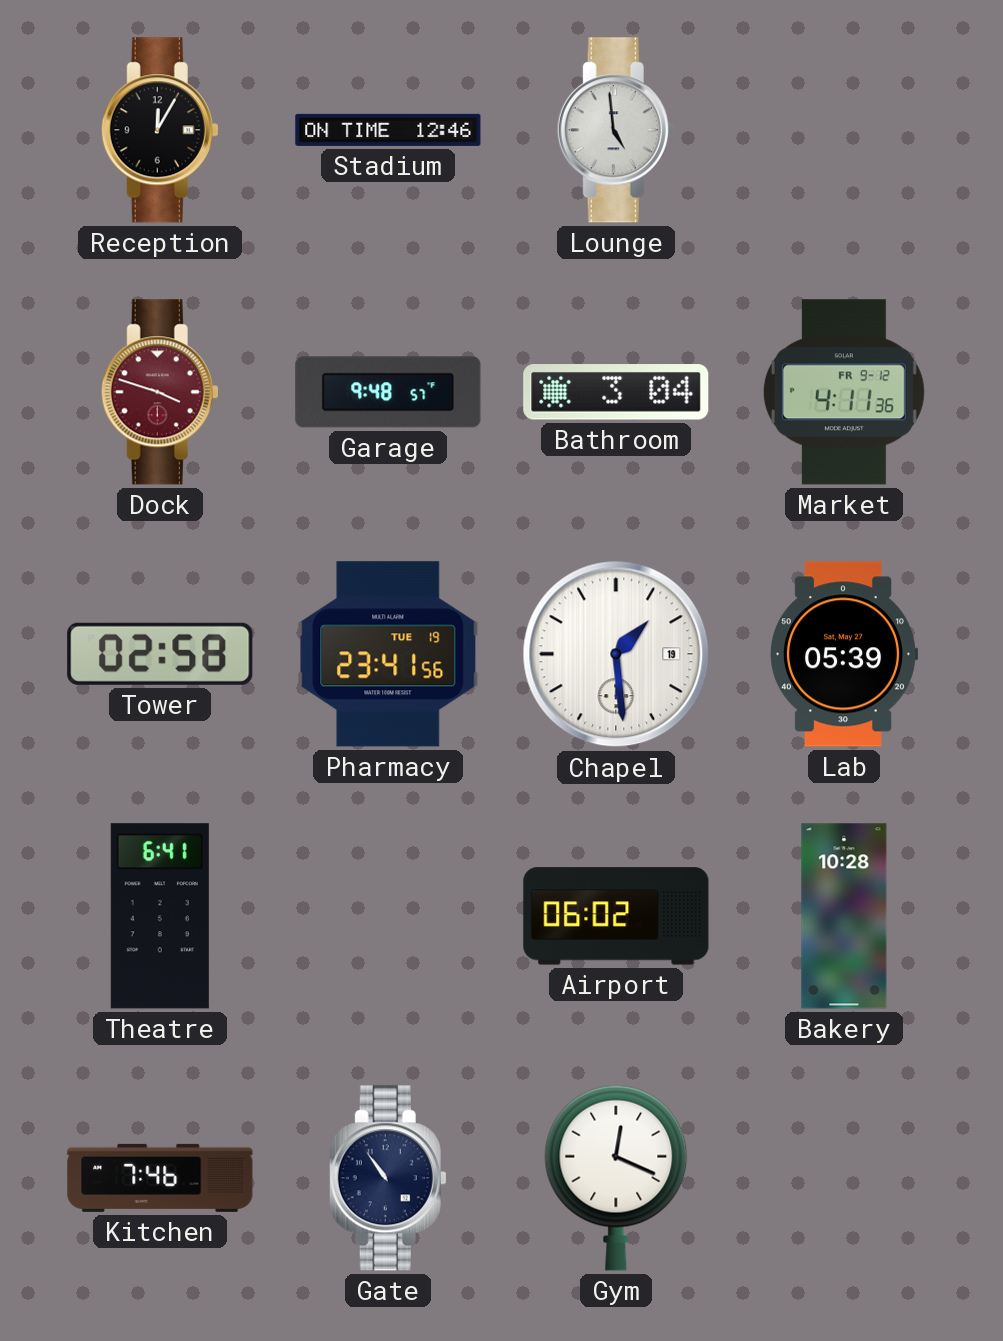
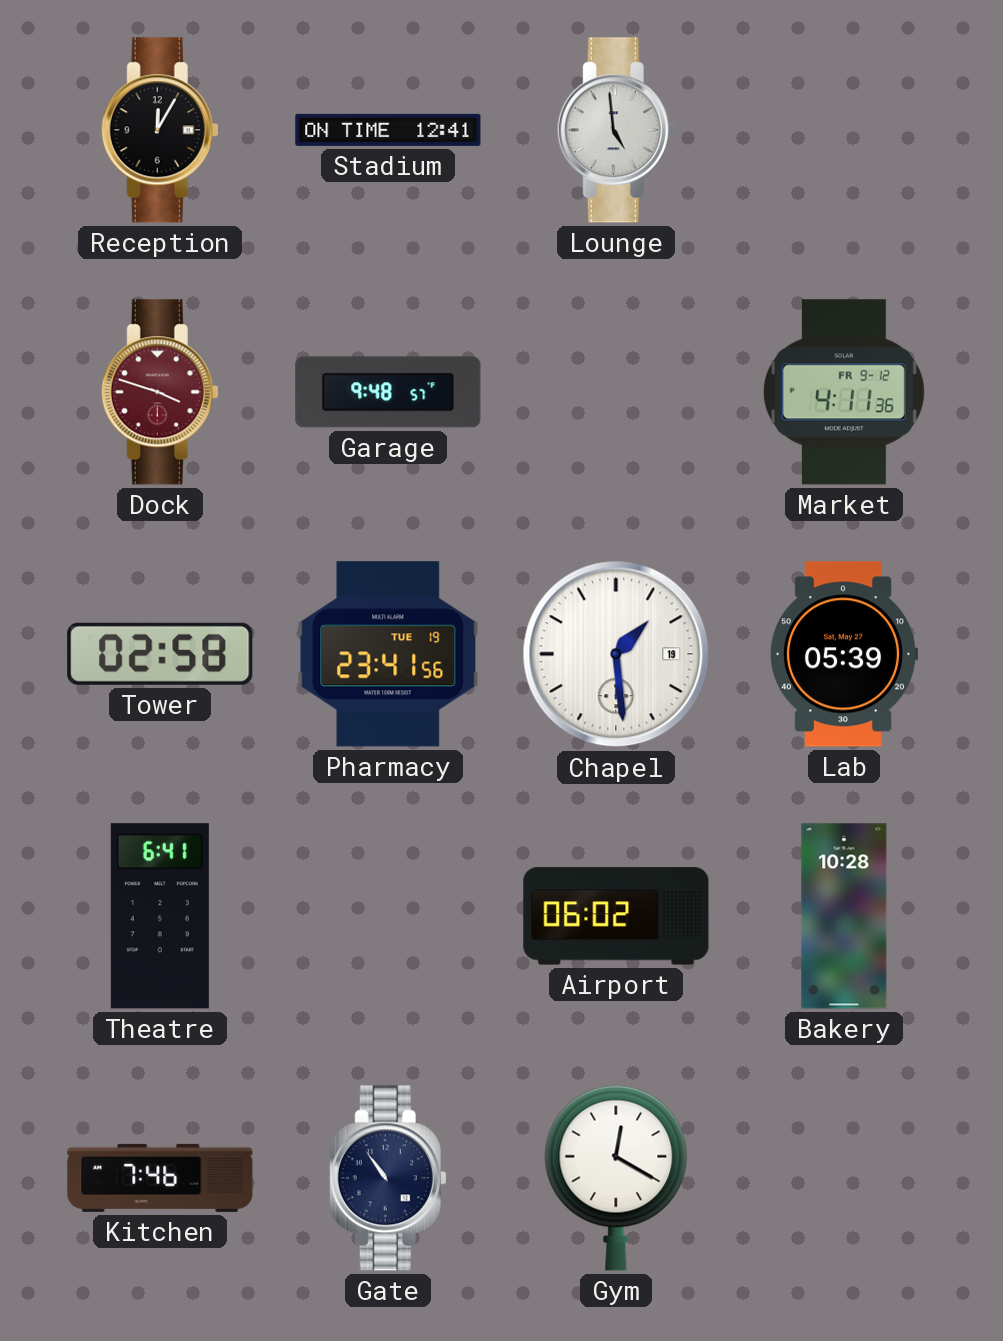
Stadium: 12:46 -> 12:41 (388, 130)
Bathroom: 3:04 -> none (616, 392)
Gym: 12:19 -> 12:20 (616, 1178)
